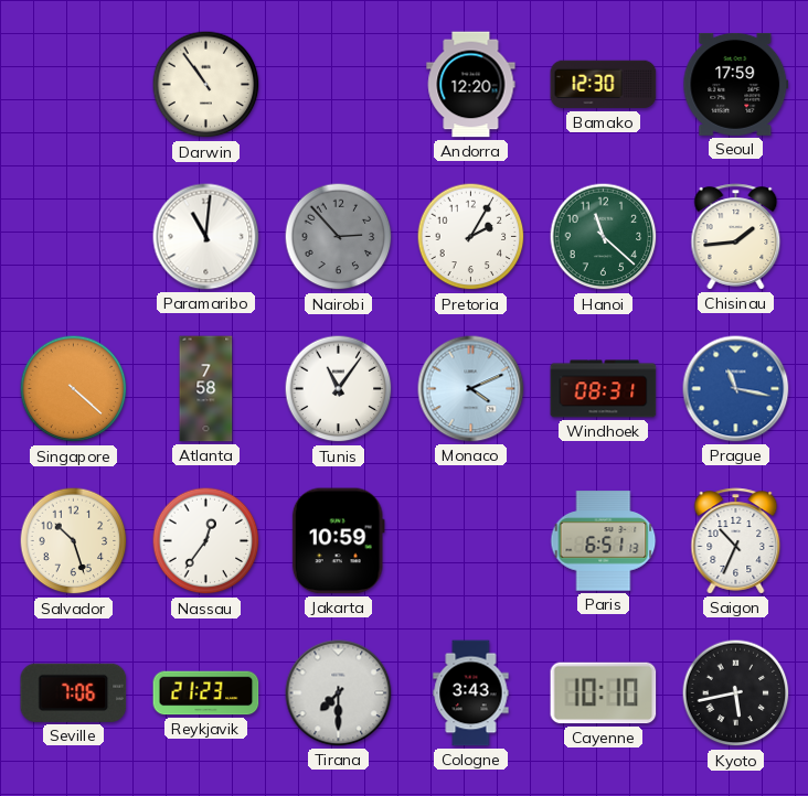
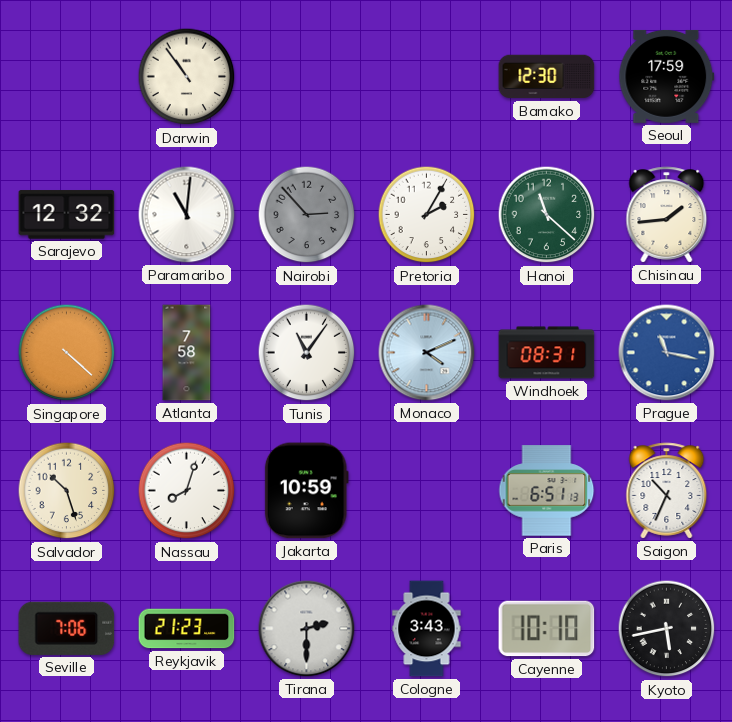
Andorra: 12:20 -> none (471, 85)
Sarajevo: none -> 12:32 (67, 215)
Nassau: 12:36 -> 8:03 (187, 491)
Tirana: 7:30 -> 2:30 (307, 629)
